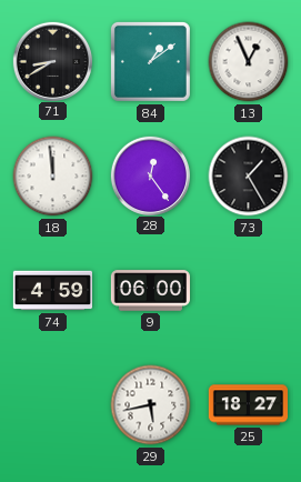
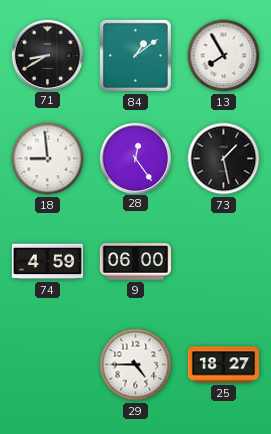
13: 12:56 -> 7:55 (224, 56)
18: 11:59 -> 8:59 (48, 159)
73: 1:25 -> 1:28 (224, 159)
29: 5:43 -> 4:45 (136, 365)
